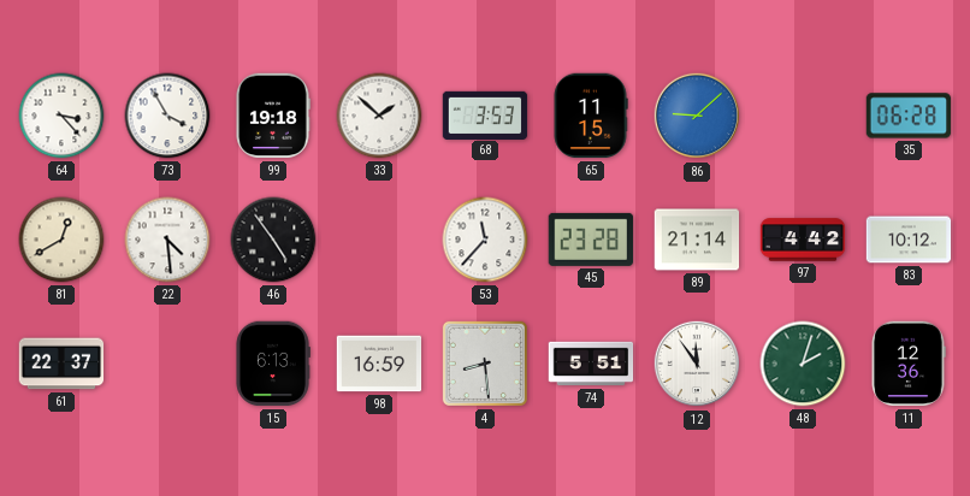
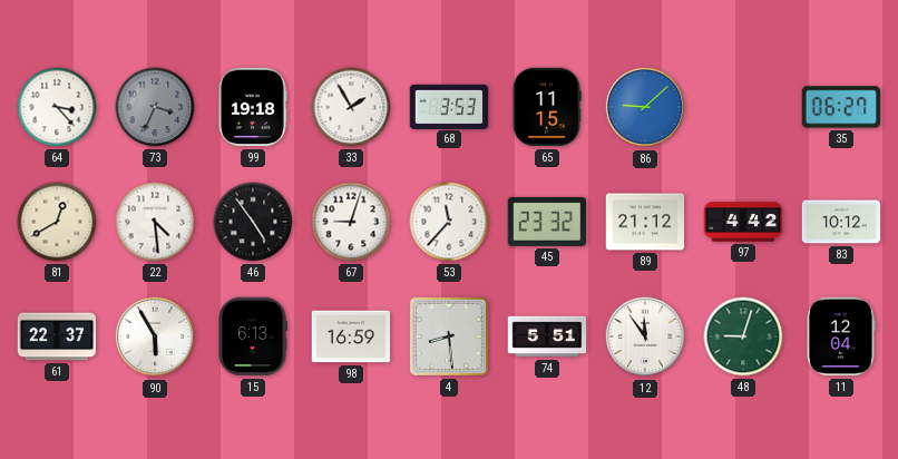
73: 3:55 -> 3:34 (155, 107)
73 dial: white -> grey (155, 107)
33: 1:52 -> 1:55 (351, 107)
35: 06:28 -> 06:27 (841, 107)
67: none -> 9:03 (351, 222)
45: 23:28 -> 23:32 (546, 222)
89: 21:14 -> 21:12 (645, 222)
90: none -> 5:55 (155, 336)
48: 2:03 -> 9:03 (743, 336)
11: 12:36 -> 12:04 (841, 336)
